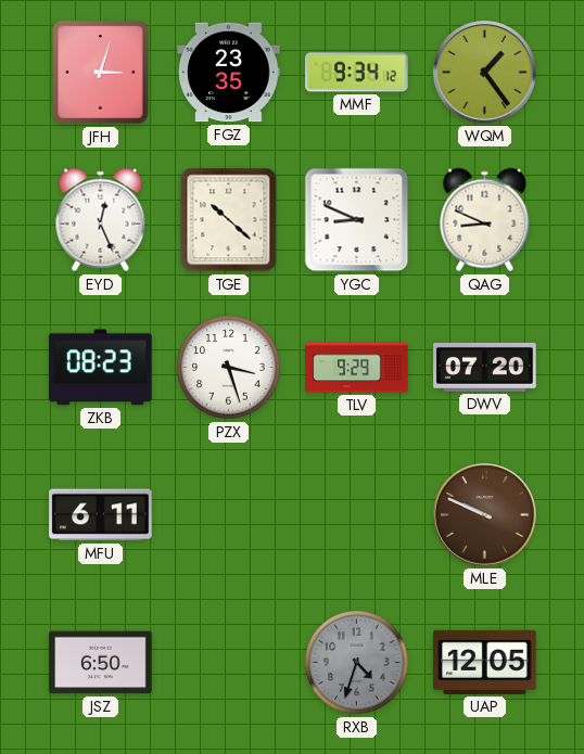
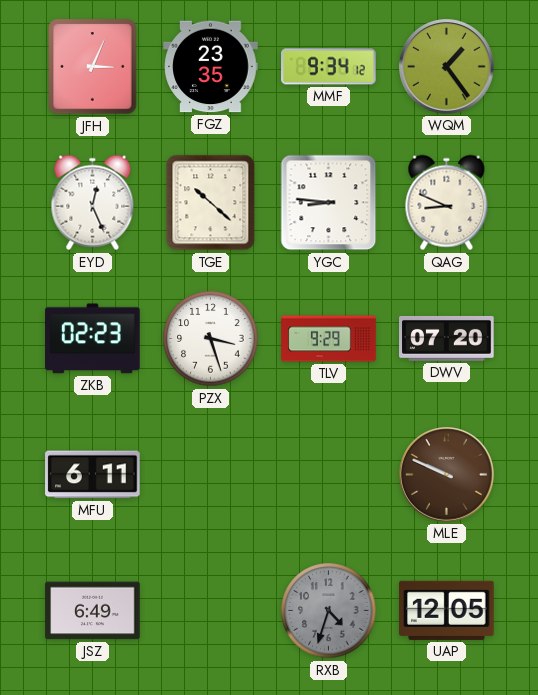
JFH: 3:03 -> 3:04 (93, 67)
YGC: 8:49 -> 8:46 (329, 203)
ZKB: 08:23 -> 02:23 (93, 339)
JSZ: 6:50 -> 6:49 (93, 611)
